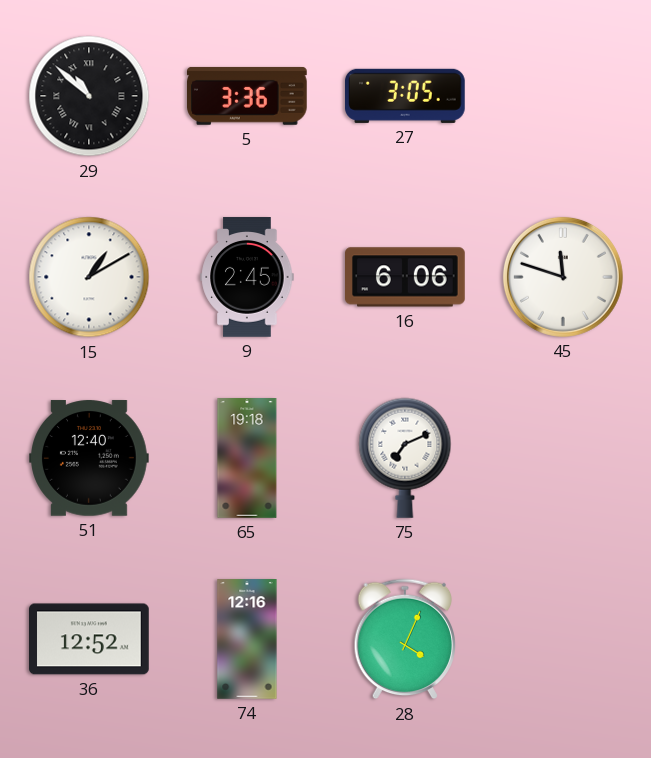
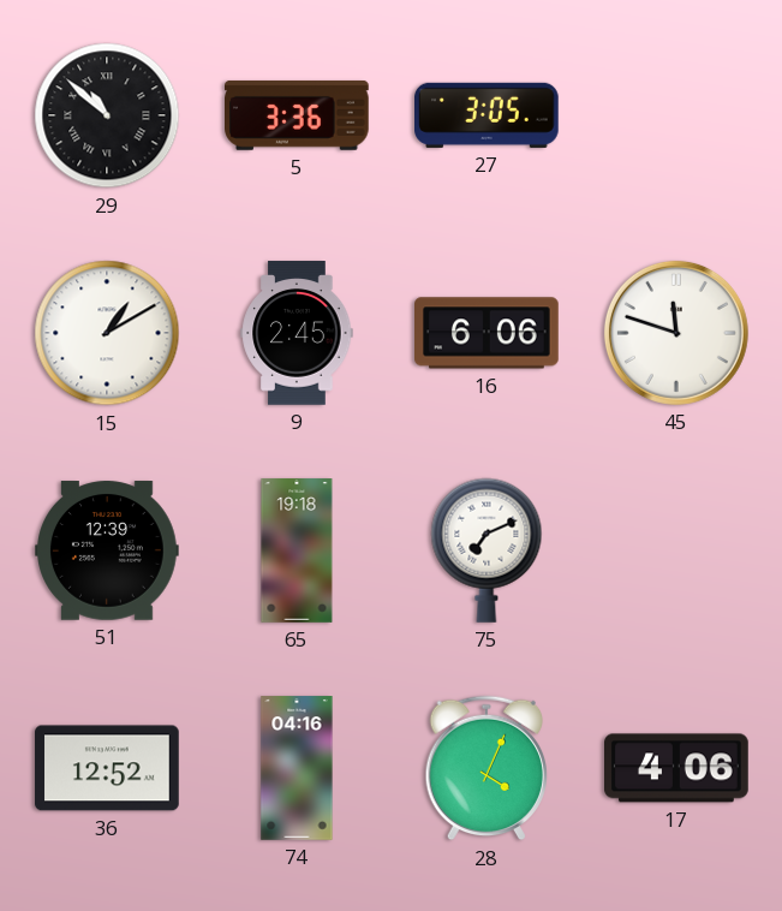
51: 12:40 -> 12:39 (108, 550)
74: 12:16 -> 04:16 (297, 768)
17: none -> 4:06 (677, 768)
